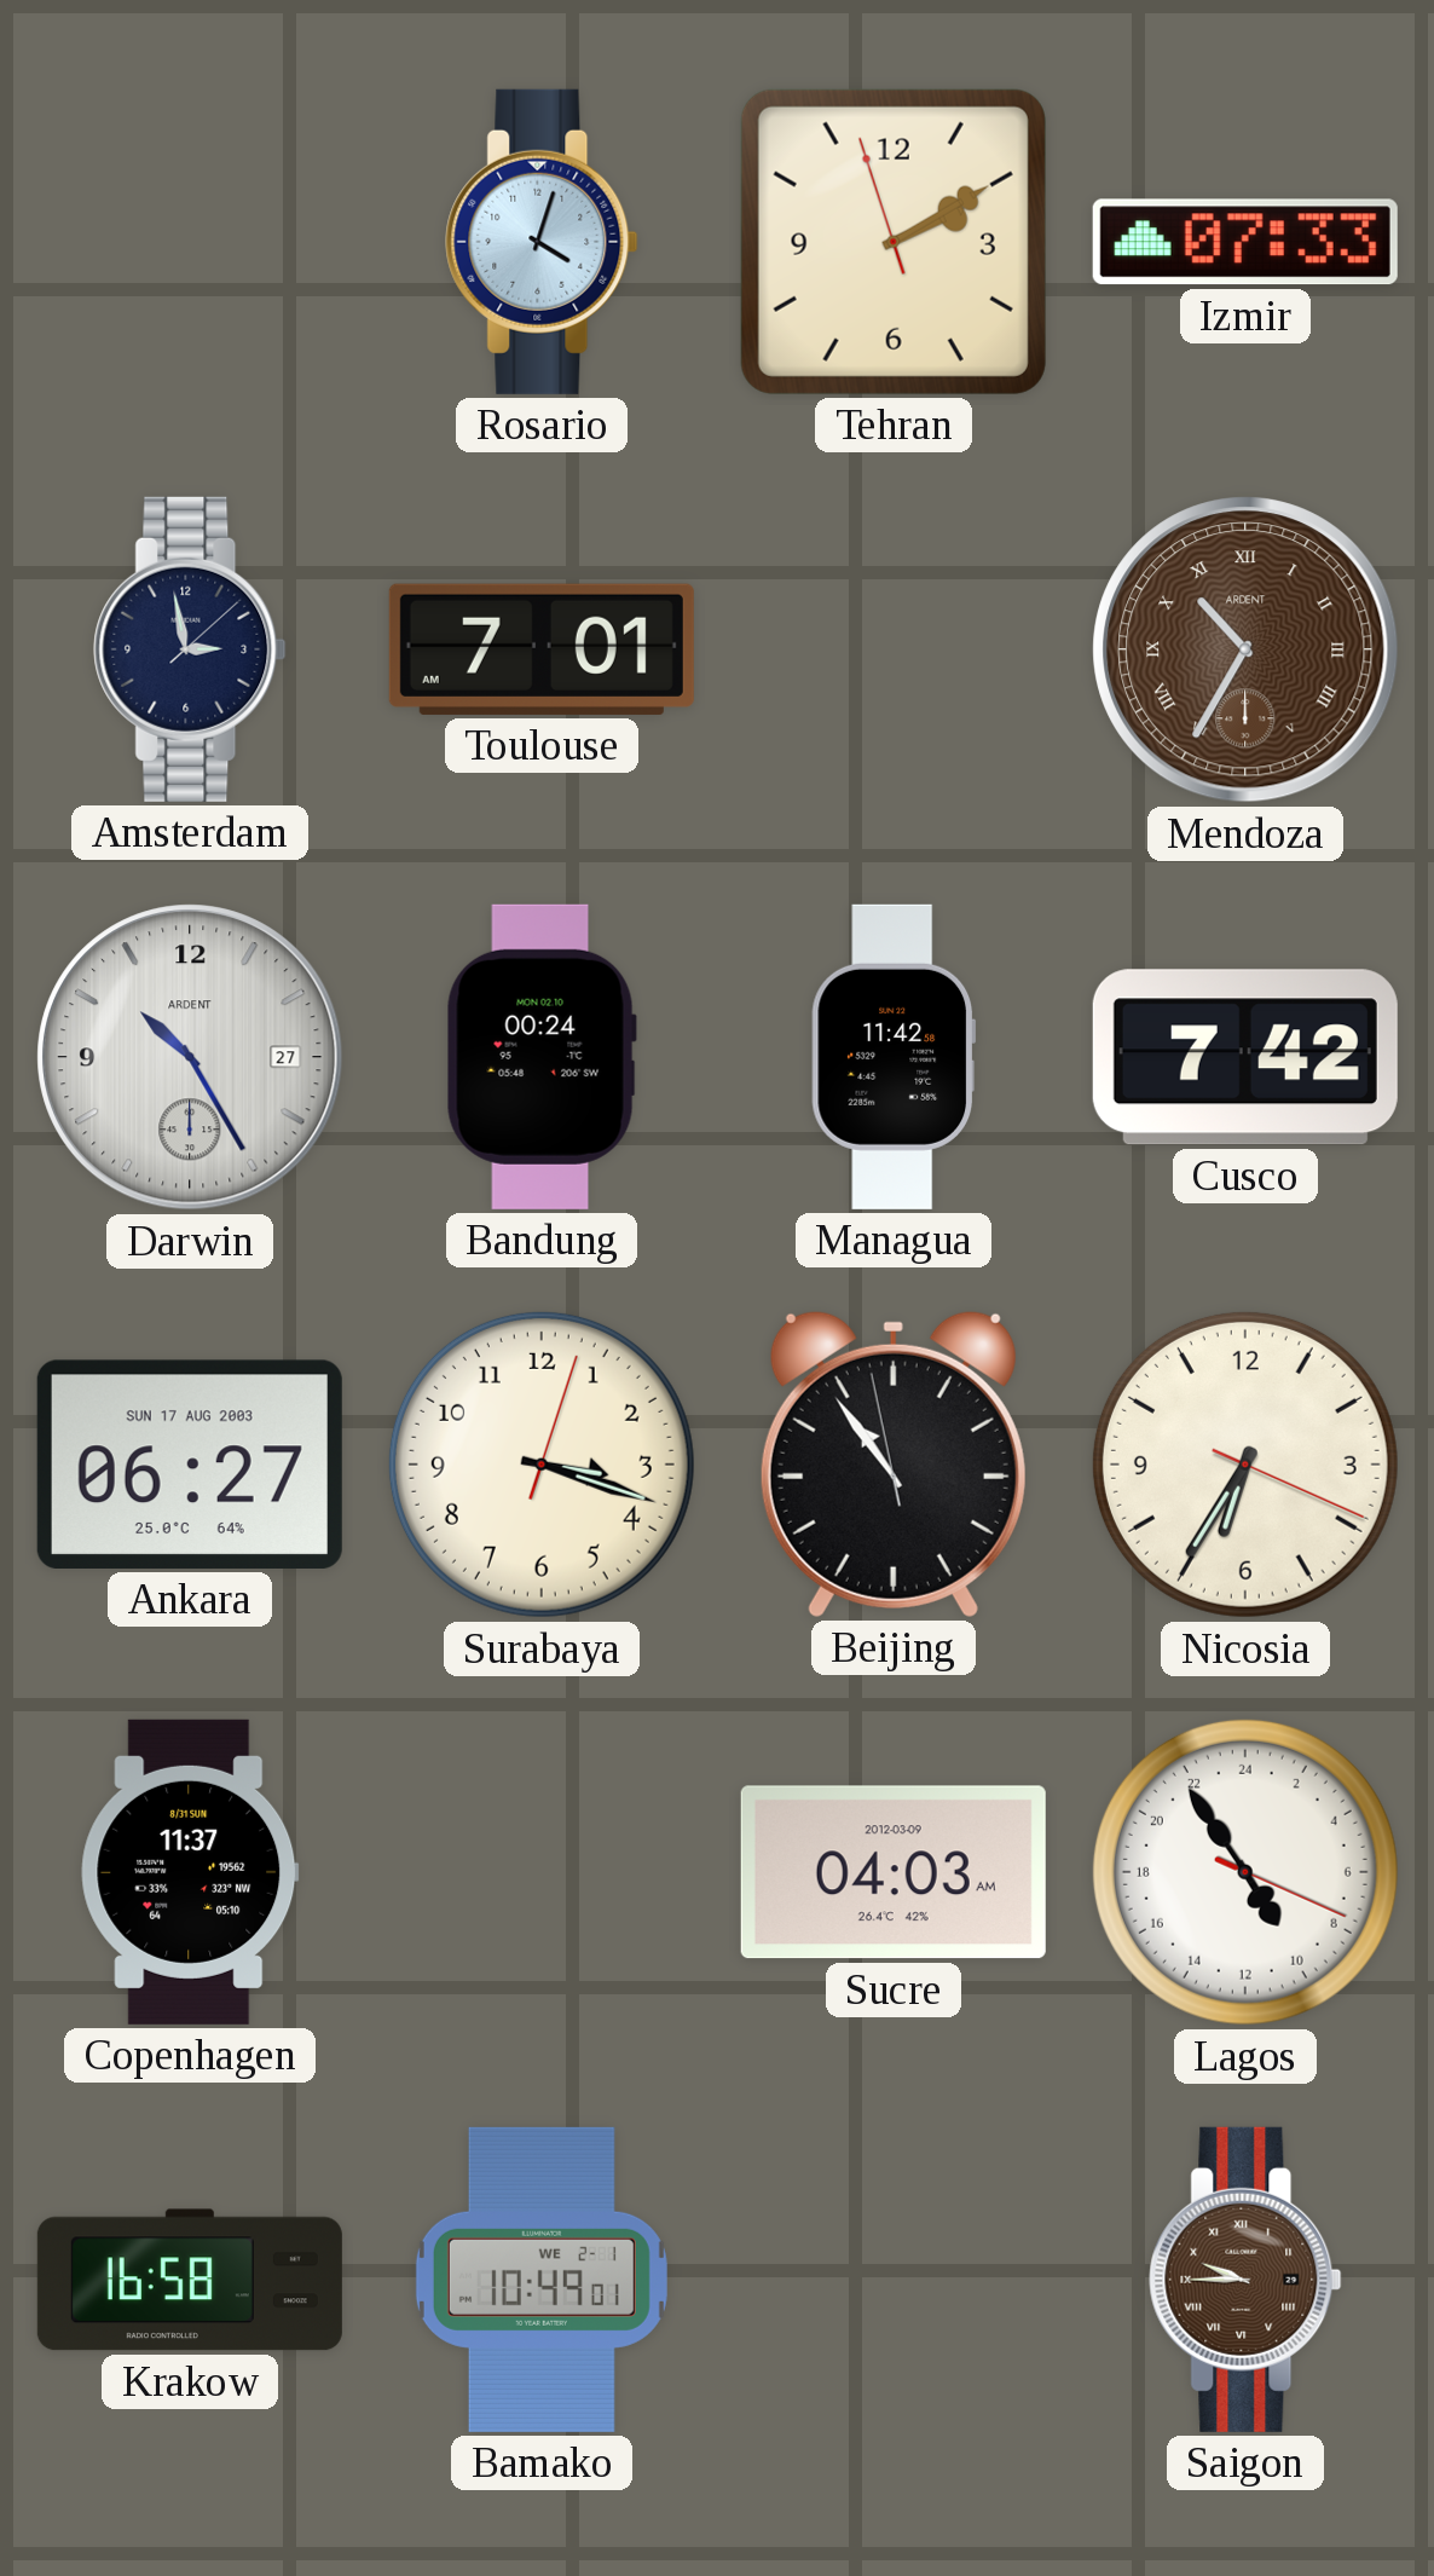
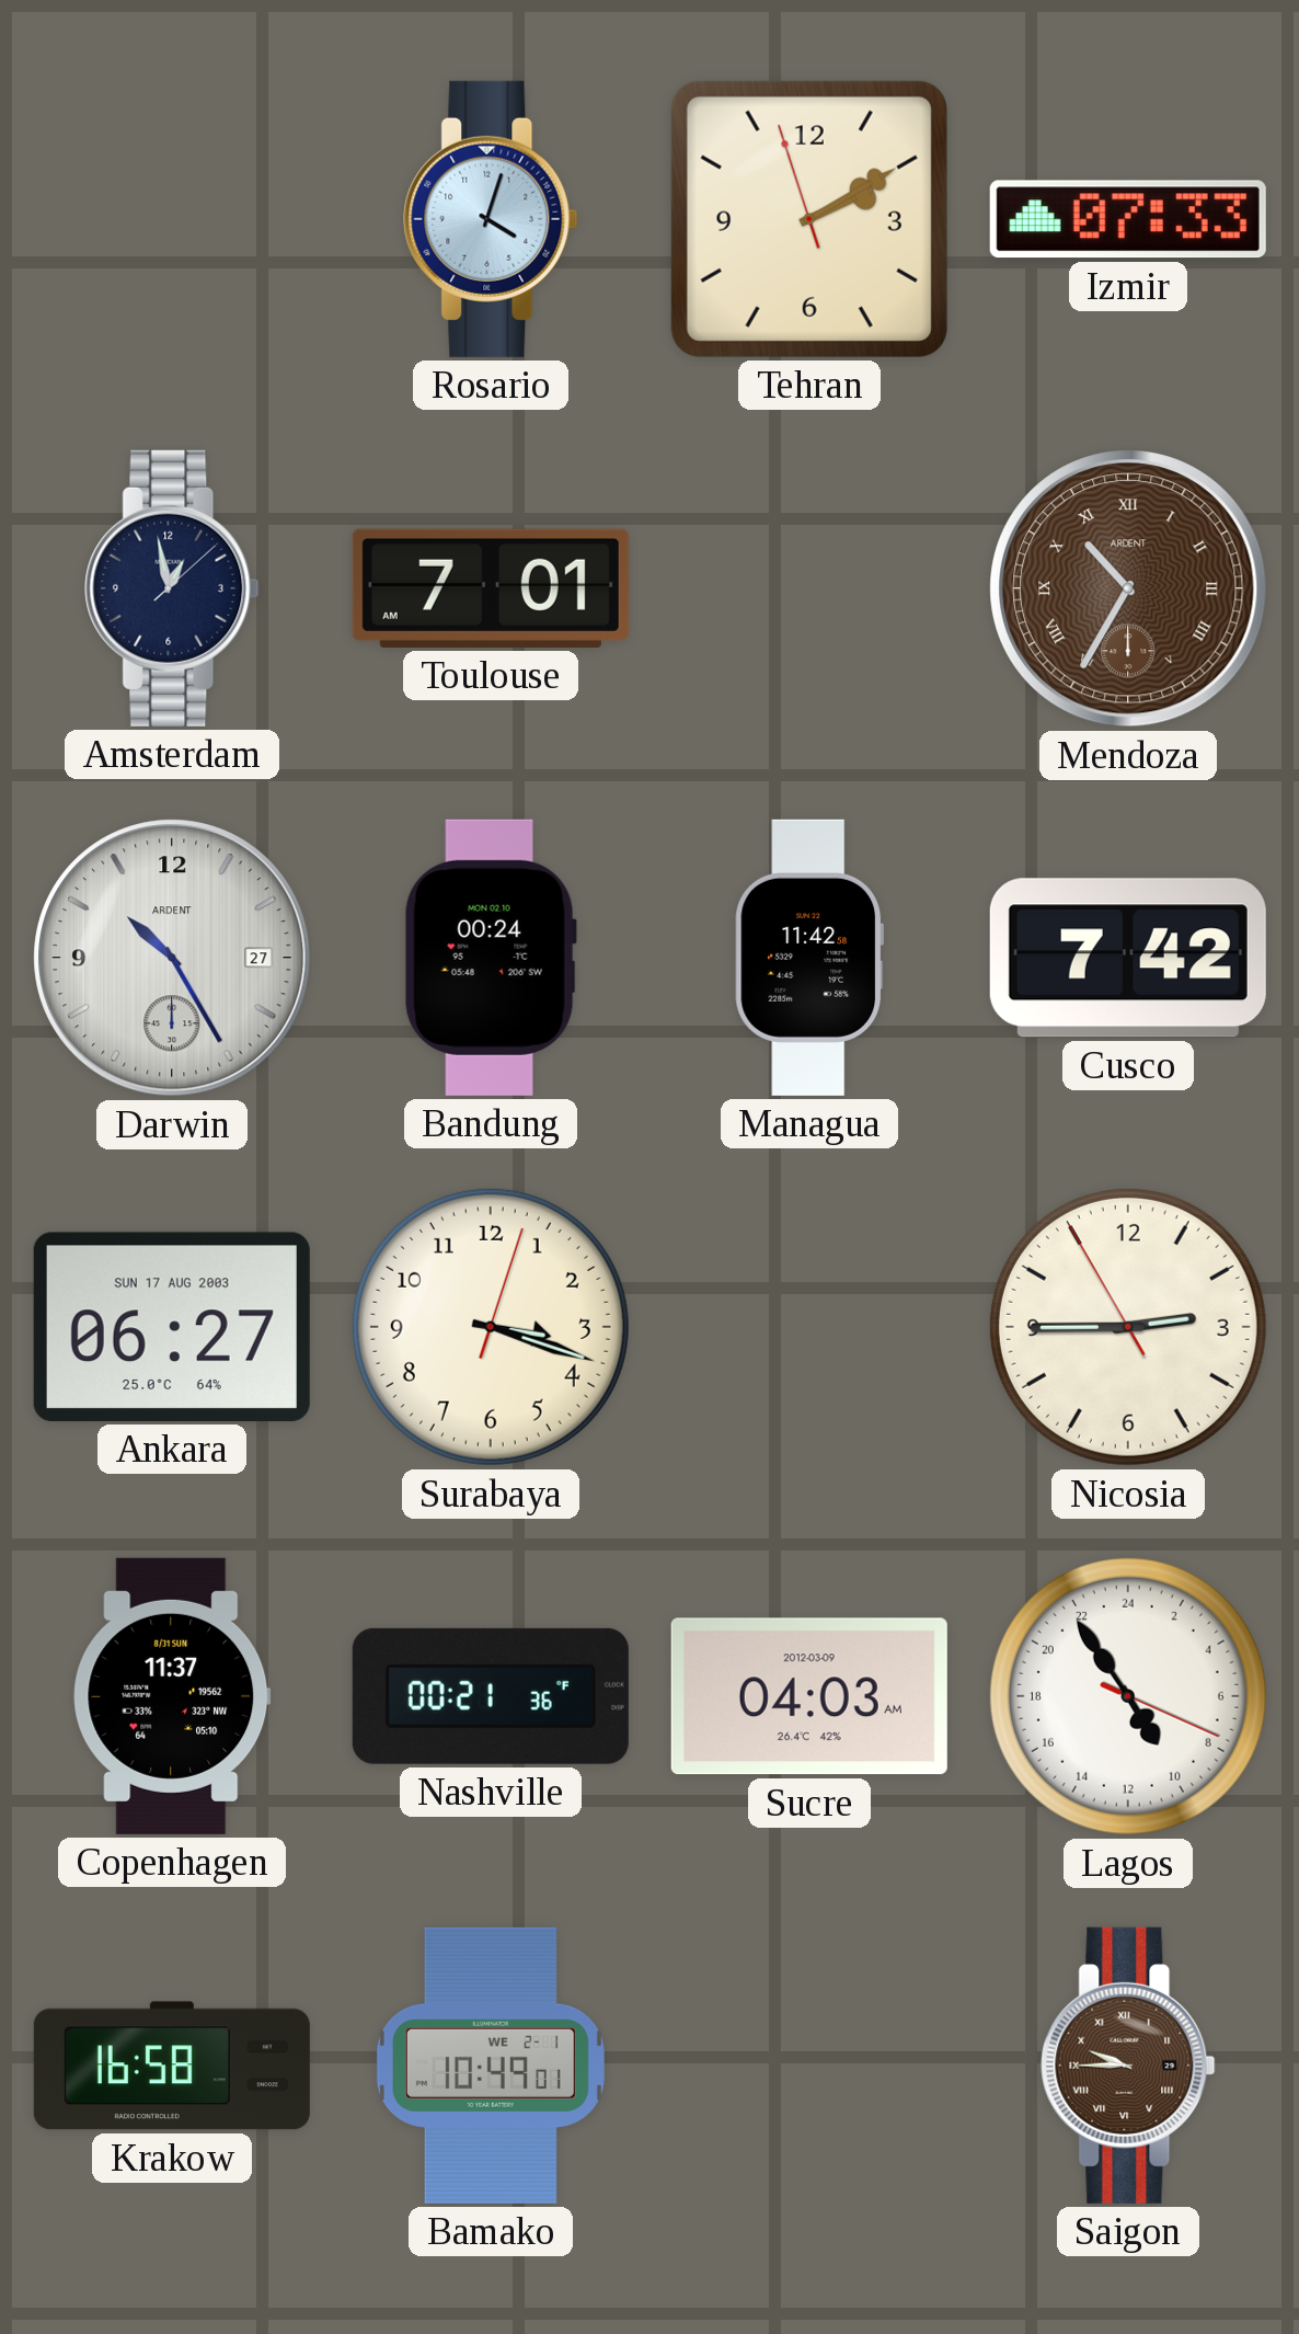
Amsterdam: 2:58 -> 12:58 (172, 588)
Beijing: 10:53 -> none (894, 1463)
Nicosia: 6:35 -> 2:44 (1128, 1327)
Nashville: none -> 00:21 (491, 1696)
